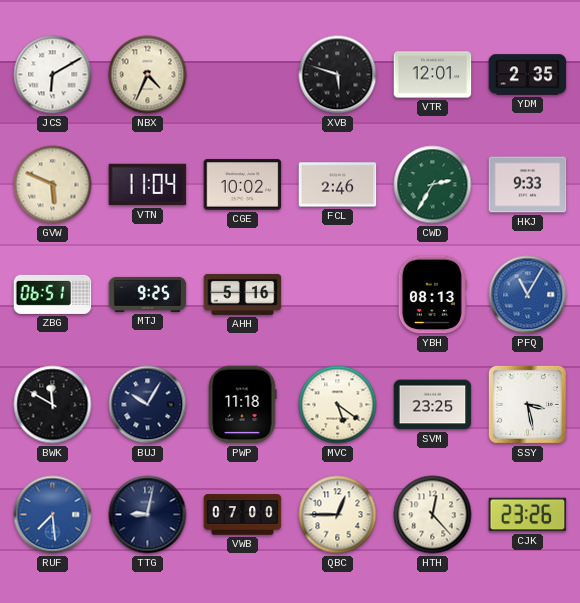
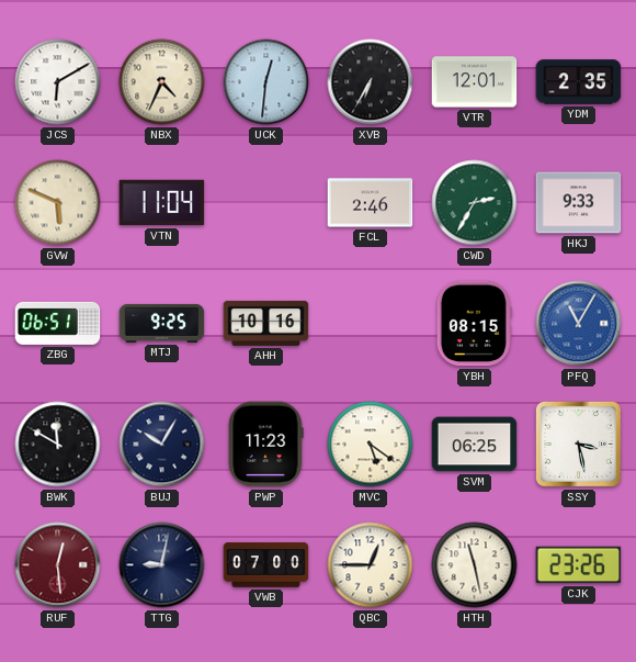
UCK: none -> 12:31 (266, 82)
XVB: 5:48 -> 6:35 (371, 82)
CGE: 10:02 -> none (243, 185)
AHH: 5:16 -> 10:16 (266, 323)
YBH: 08:13 -> 08:15 (474, 324)
PWP: 11:18 -> 11:23 (265, 445)
SVM: 23:25 -> 06:25 (475, 445)
RUF: 7:29 -> 12:29 (58, 565)
RUF dial: blue -> burgundy (58, 565)
HTH: 12:23 -> 11:28 (475, 565)
